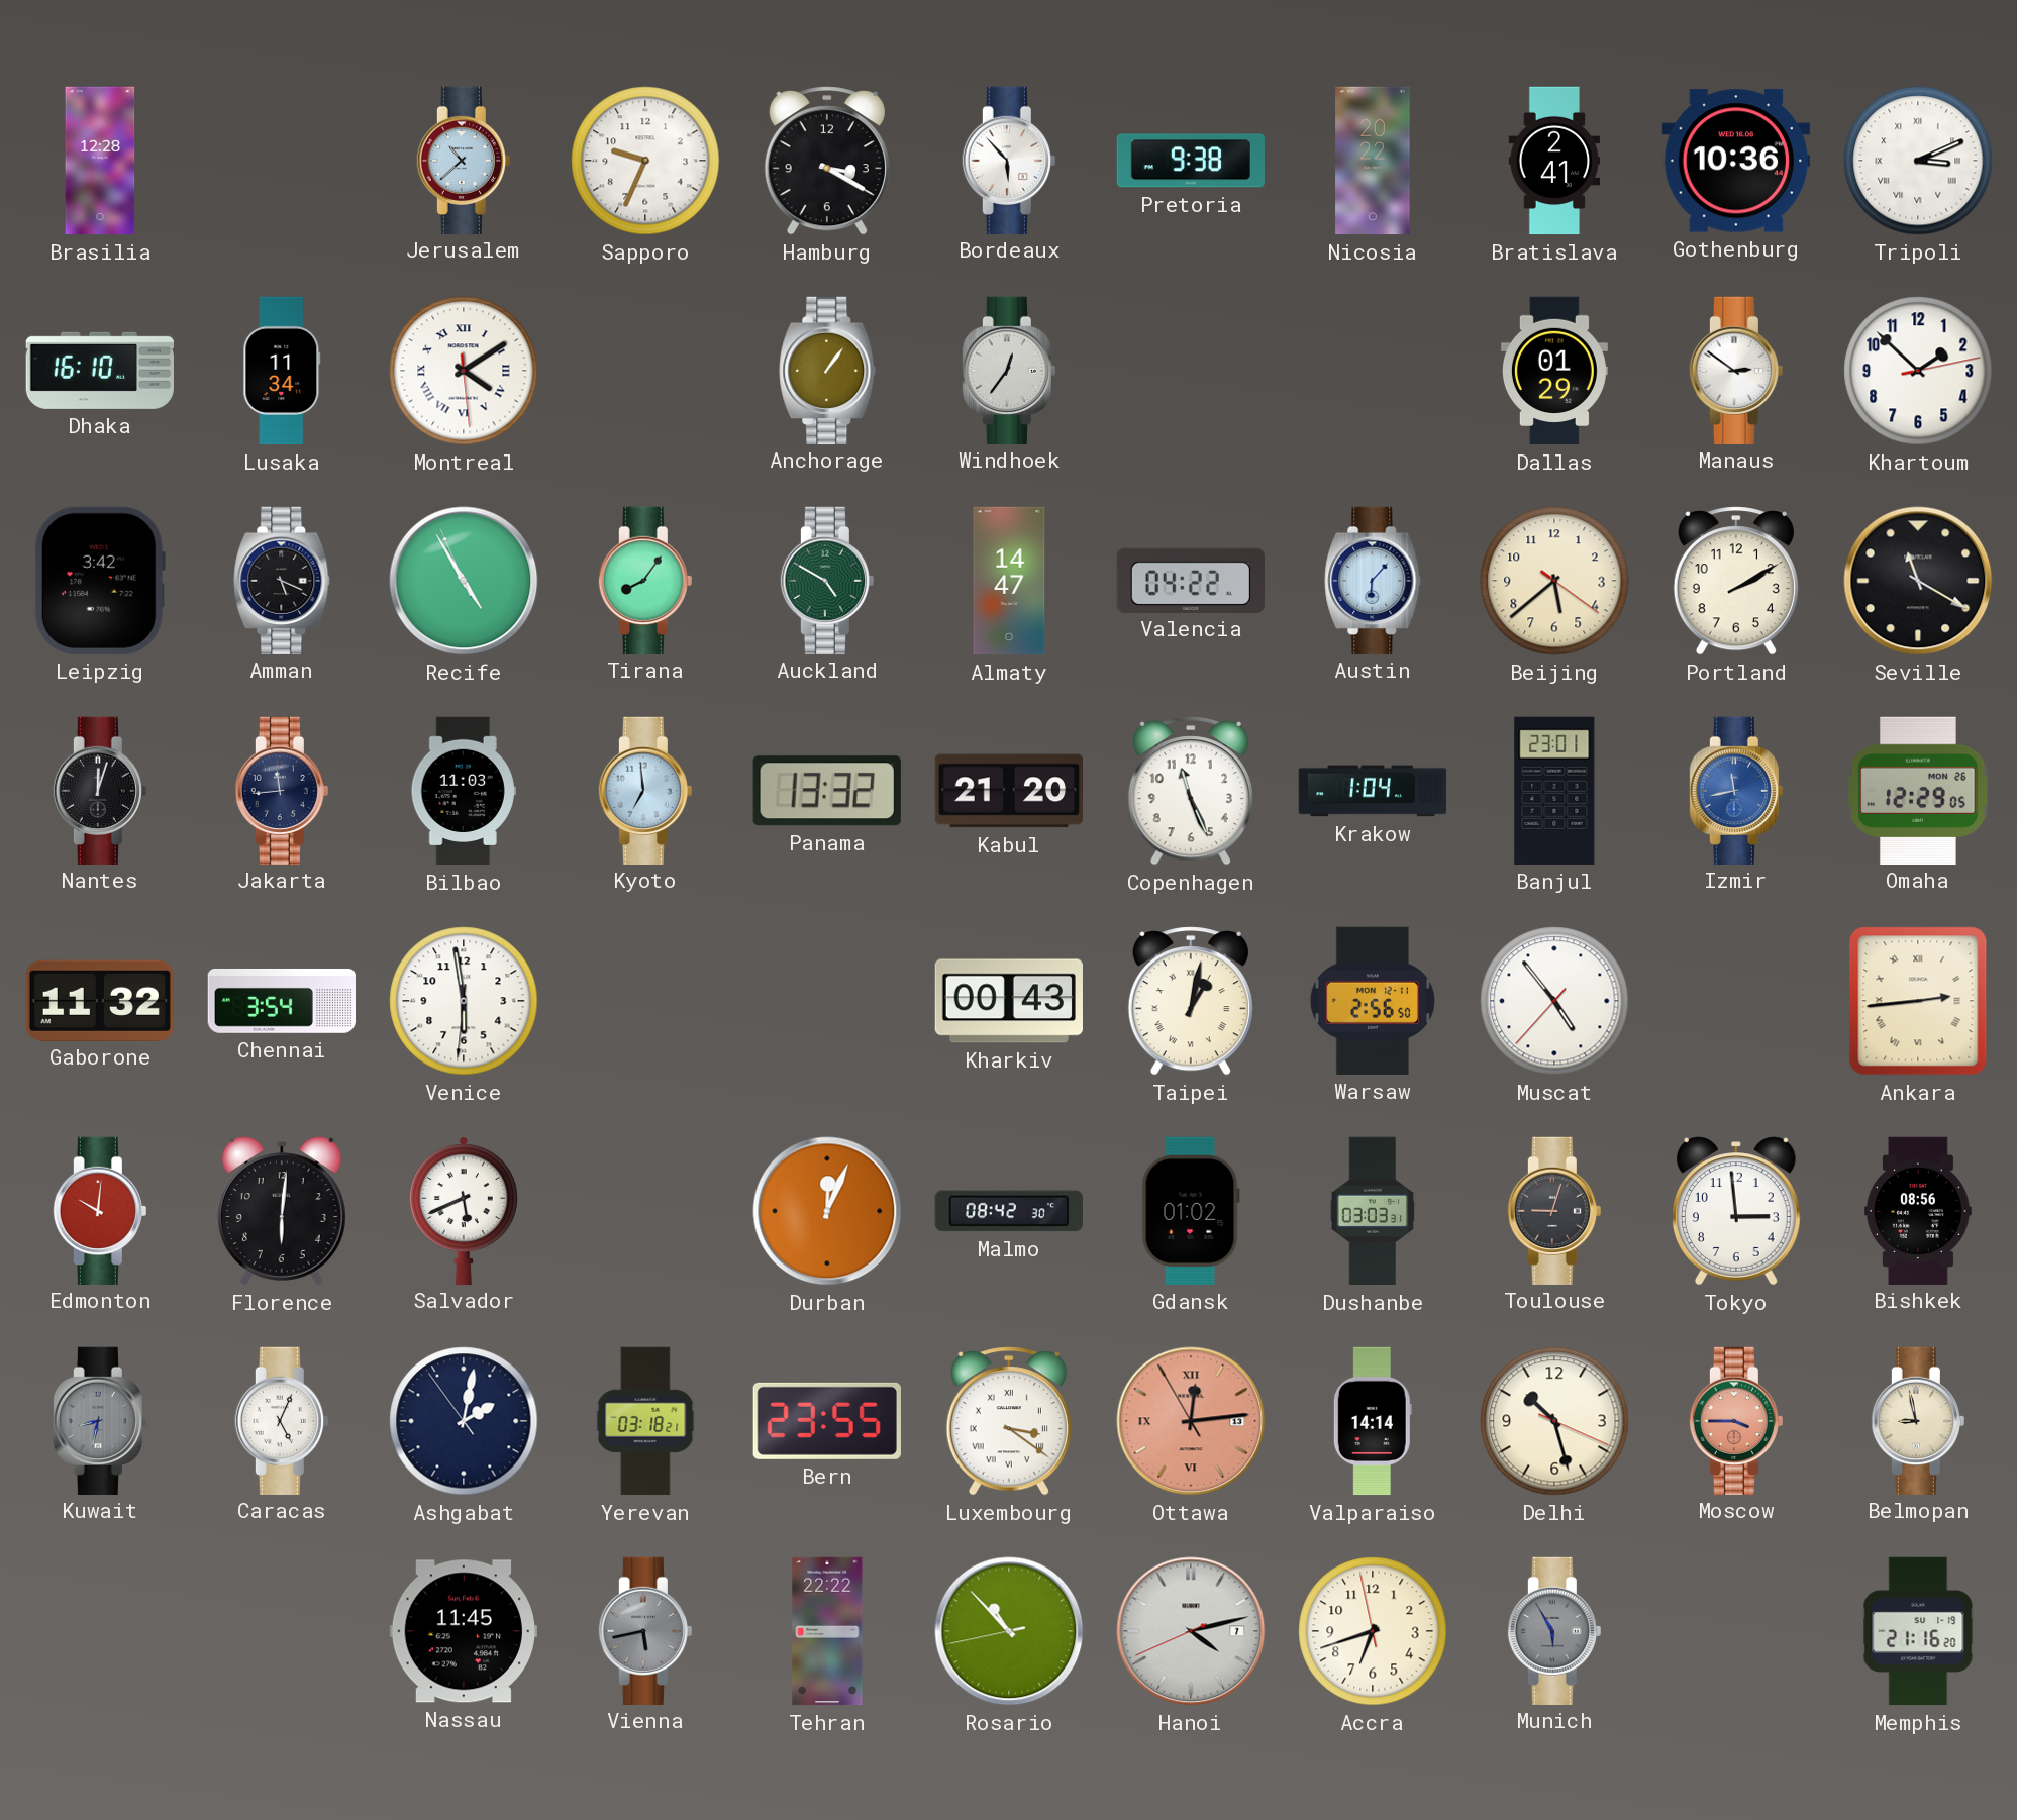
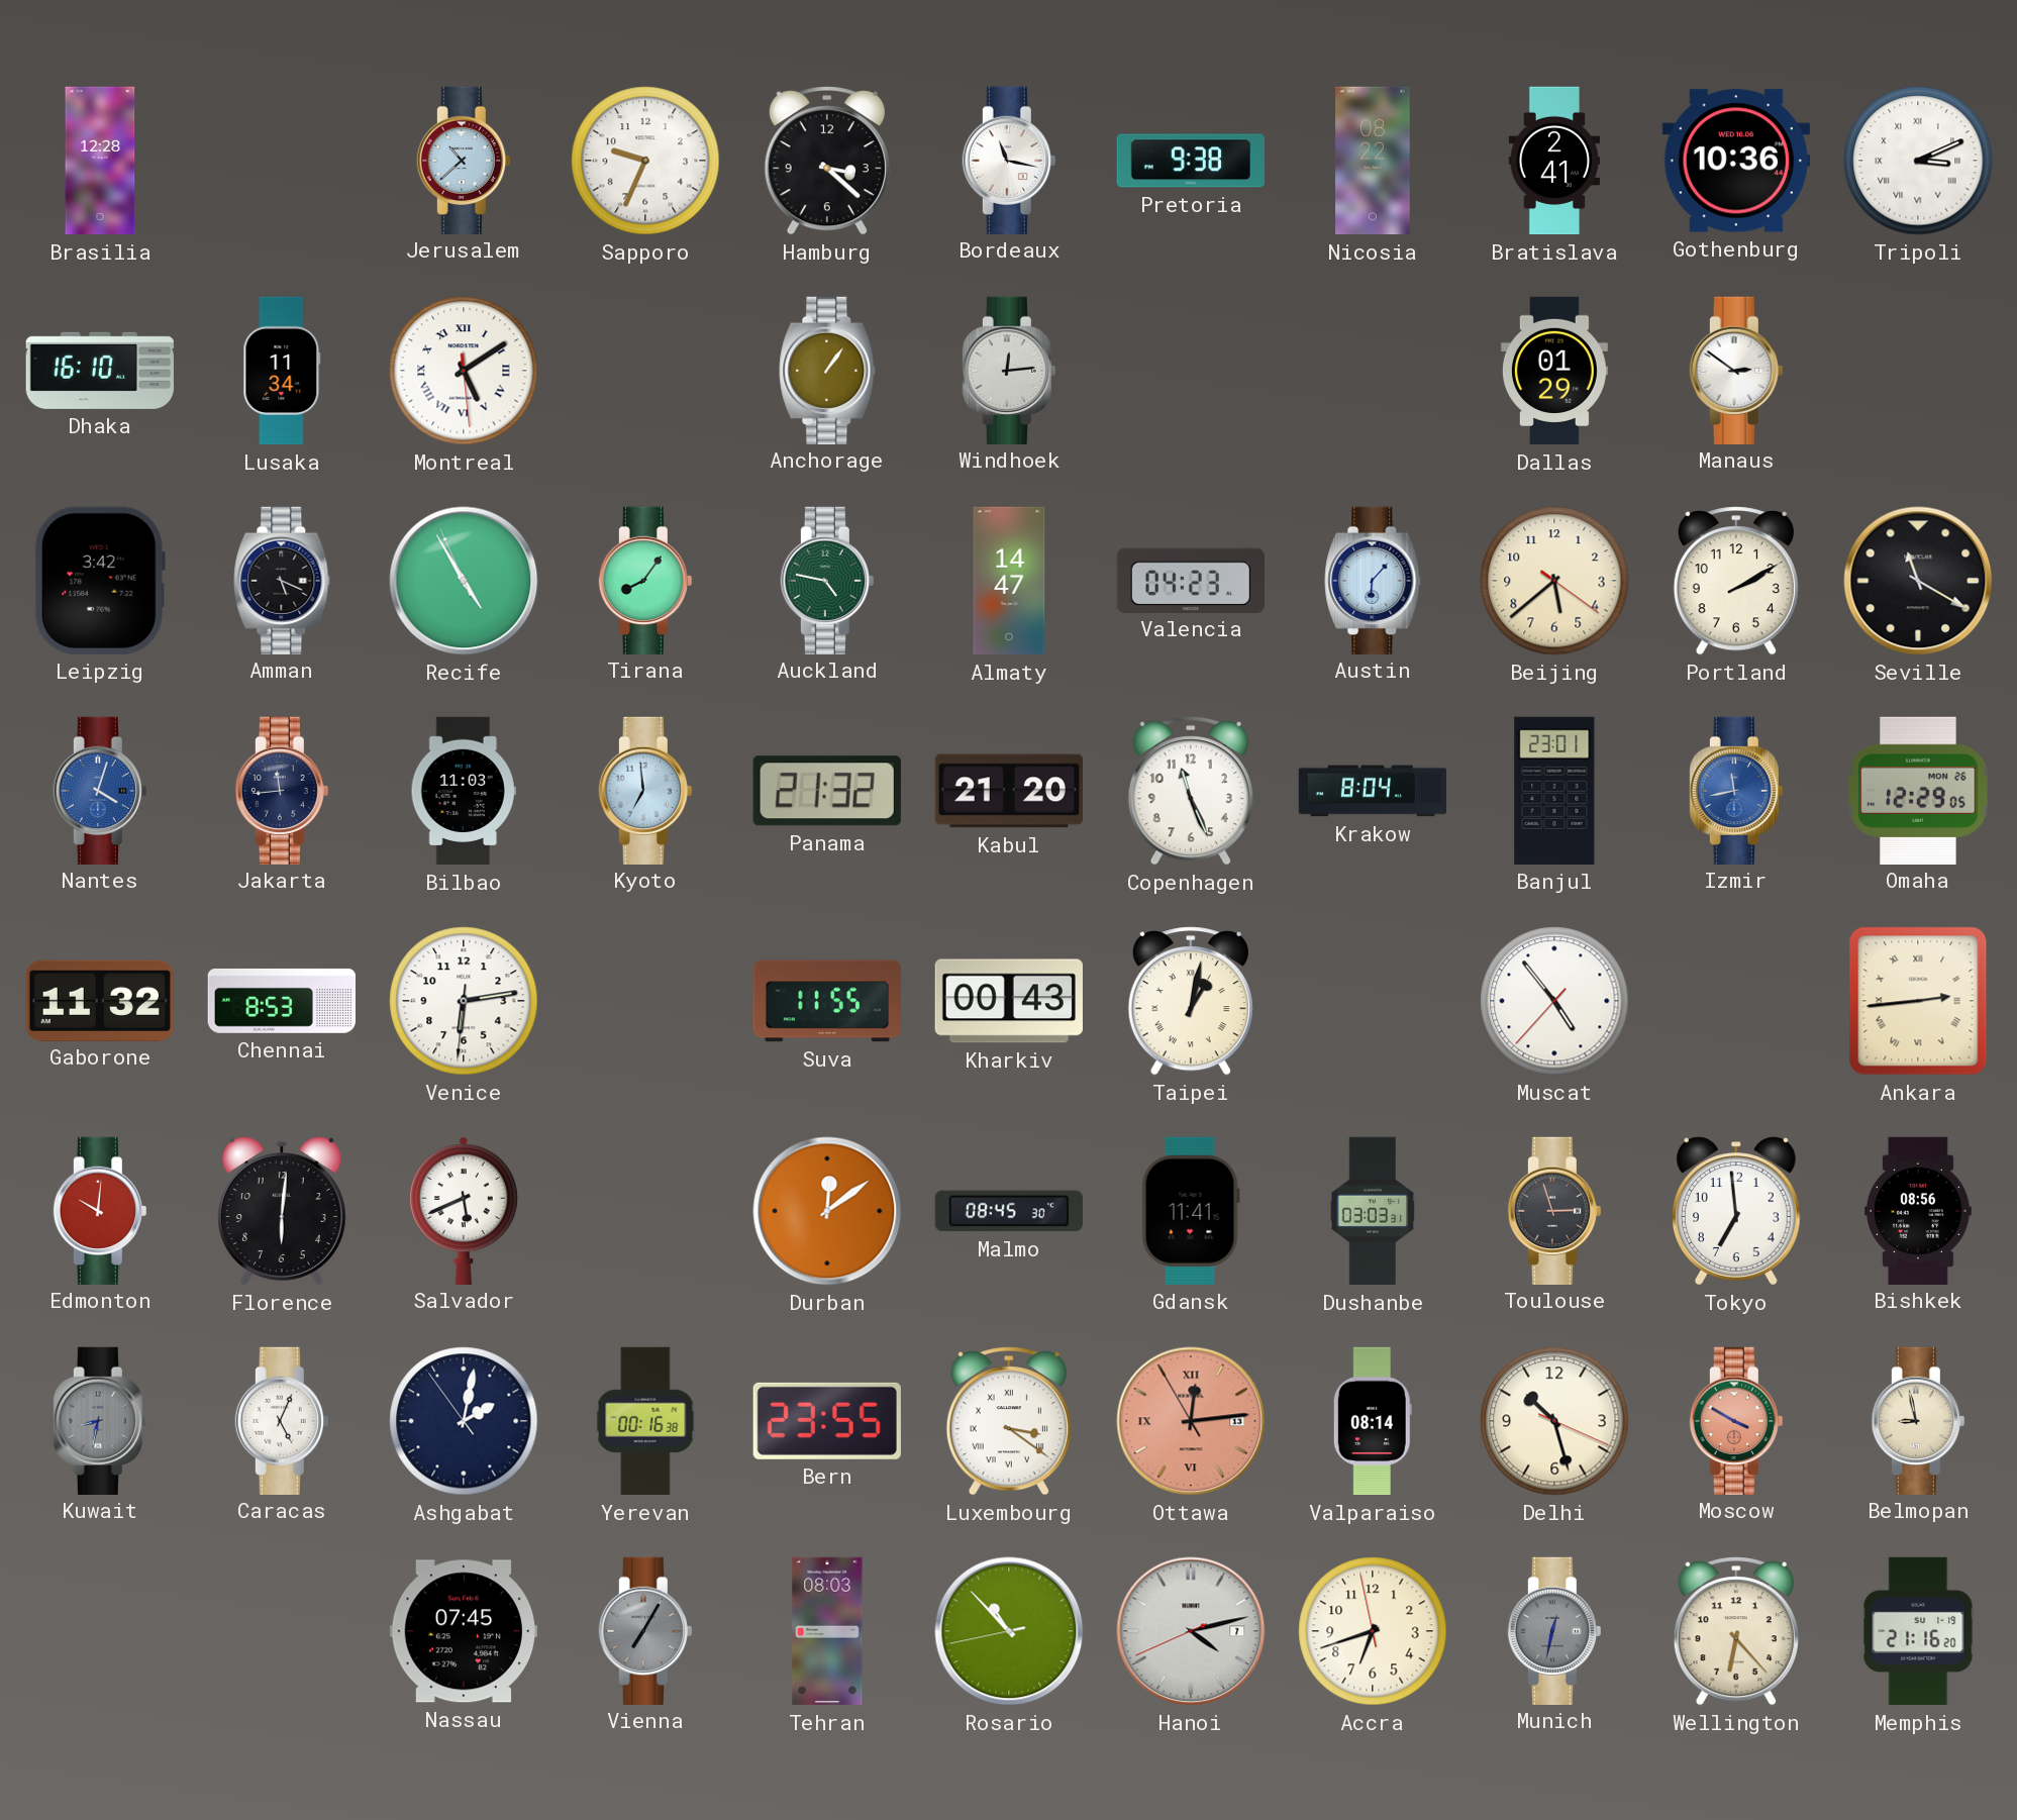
Hamburg: 3:20 -> 3:22 (827, 161)
Bordeaux: 5:53 -> 11:17 (1009, 160)
Nicosia: 20:22 -> 08:22 (1373, 161)
Montreal: 4:09 -> 5:09 (464, 371)
Windhoek: 12:36 -> 12:14 (1009, 370)
Khartoum: 1:52 -> none (1918, 371)
Auckland: 4:50 -> 4:47 (827, 580)
Valencia: 04:22 -> 04:23 (1191, 580)
Nantes: 12:03 -> 4:03 (100, 790)
Nantes dial: black -> blue (100, 790)
Panama: 13:32 -> 21:32 (827, 791)
Krakow: 1:04 -> 8:04 (1373, 791)
Chennai: 3:54 -> 8:53 (281, 1001)
Venice: 5:58 -> 6:13 (464, 1001)
Suva: none -> 11:55 (826, 1001)
Warsaw: 2:56 -> none (1373, 1001)
Durban: 12:04 -> 12:09 (827, 1211)
Malmo: 08:42 -> 08:45 (1009, 1211)
Gdansk: 01:02 -> 11:41 (1191, 1211)
Toulouse: 9:03 -> 2:57 (1554, 1210)
Tokyo: 2:59 -> 6:59 (1736, 1211)
Yerevan: 03:18 -> 00:16 (645, 1421)
Valparaiso: 14:14 -> 08:14 (1373, 1421)
Moscow: 3:45 -> 3:50 (1736, 1420)
Nassau: 11:45 -> 07:45 (464, 1631)
Vienna: 5:43 -> 7:05 (645, 1630)
Tehran: 22:22 -> 08:03 (827, 1631)
Munich: 5:55 -> 12:32 (1554, 1630)
Wellington: none -> 6:23 (1736, 1631)
